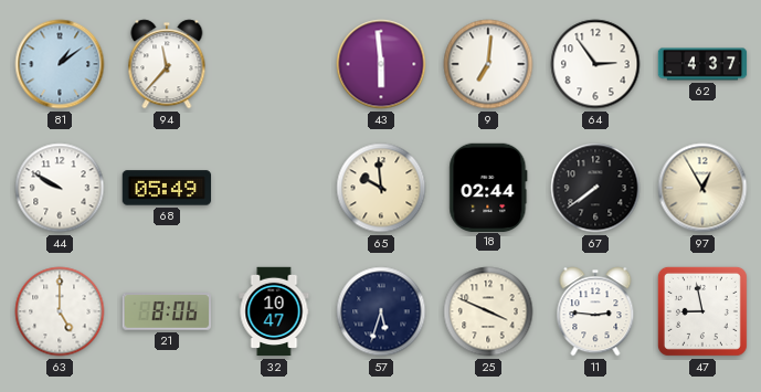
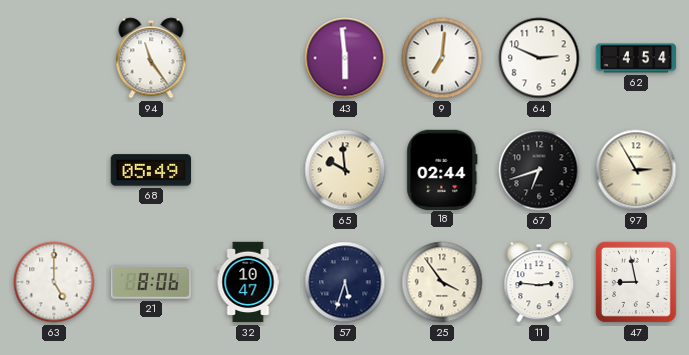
81: 1:09 -> none (60, 64)
94: 11:37 -> 11:24 (151, 58)
64: 2:54 -> 2:49 (539, 58)
62: 4:37 -> 4:54 (636, 58)
44: 9:50 -> none (60, 188)
67: 7:39 -> 6:42 (539, 170)
97: 12:55 -> 2:55 (636, 170)
25: 3:49 -> 3:54 (442, 282)
